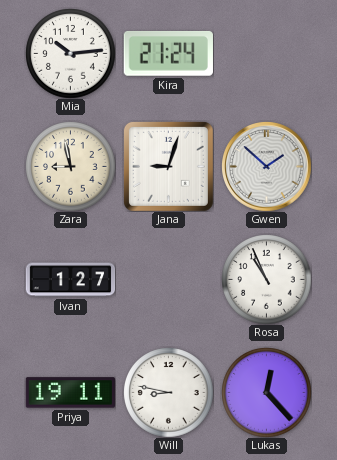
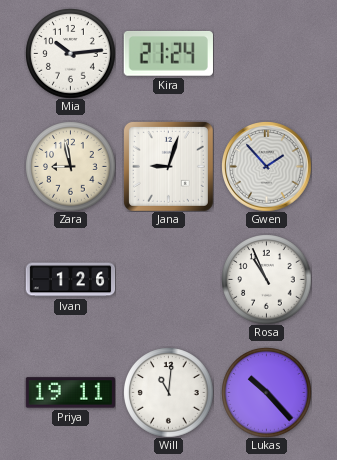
Gwen: 1:52 -> 1:53 (267, 167)
Ivan: 1:27 -> 1:26 (70, 280)
Will: 8:47 -> 11:01 (168, 392)
Lukas: 12:23 -> 10:23 (266, 392)
